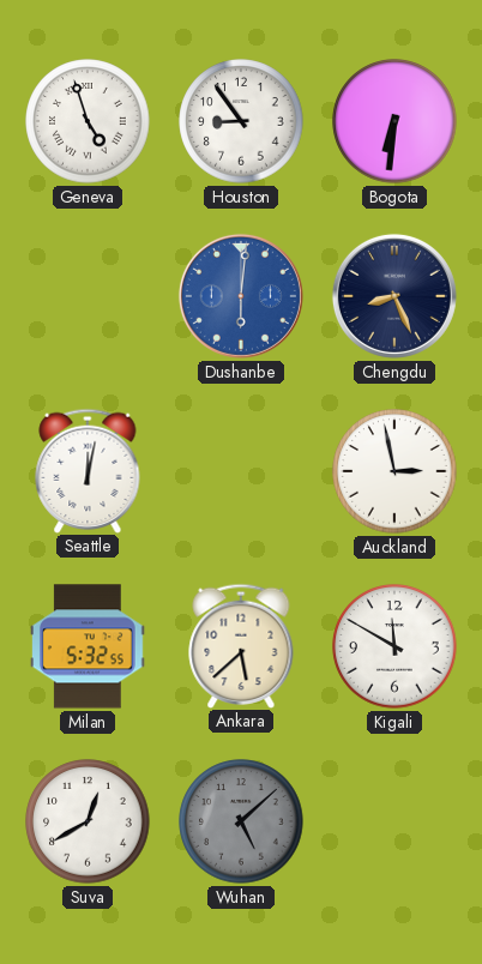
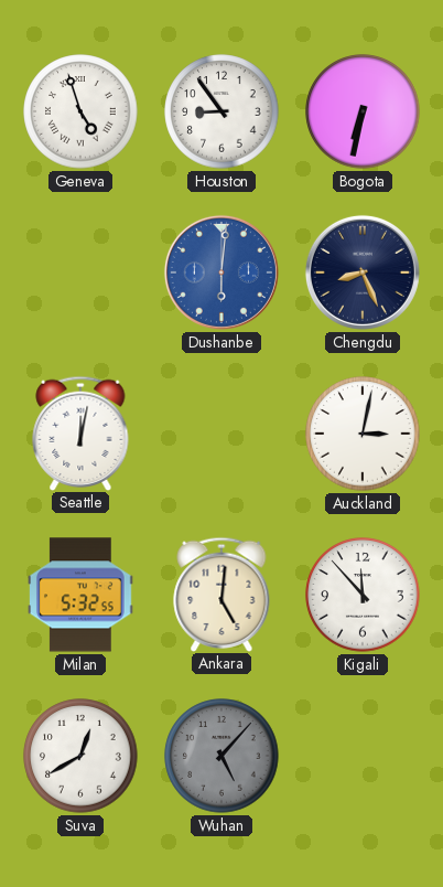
Bogota: 6:31 -> 6:32 (363, 111)
Auckland: 2:58 -> 3:02 (363, 434)
Ankara: 5:38 -> 5:01 (221, 594)
Kigali: 11:50 -> 11:53 (363, 595)
Wuhan: 5:08 -> 5:07 (221, 756)
